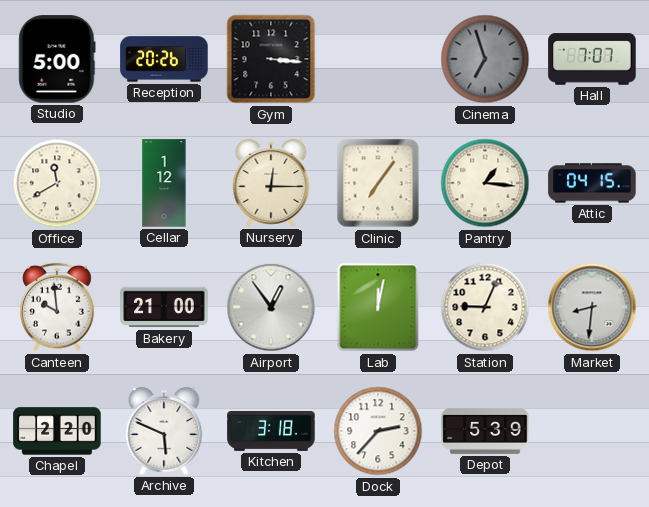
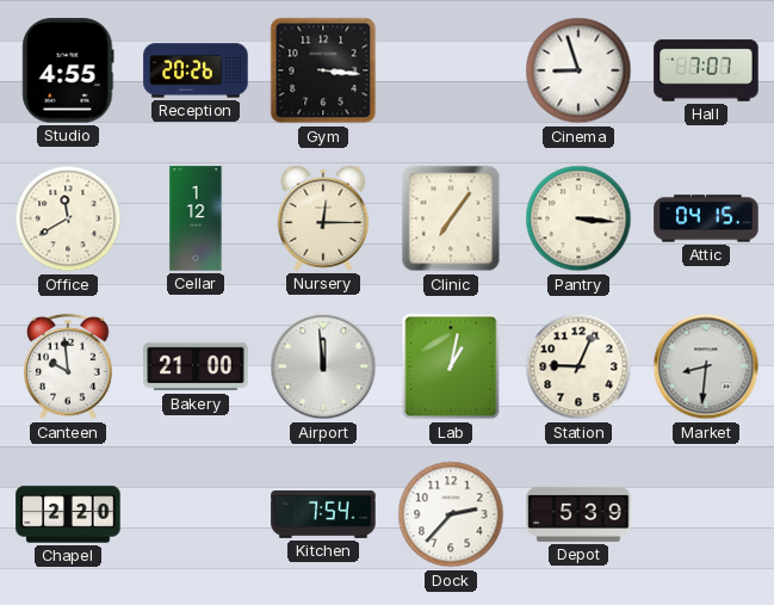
Studio: 5:00 -> 4:55 (68, 70)
Cinema: 6:57 -> 8:57 (578, 70)
Cinema dial: grey -> white (578, 70)
Pantry: 1:16 -> 3:16 (578, 218)
Airport: 12:54 -> 11:59 (323, 366)
Lab: 12:02 -> 1:02 (451, 366)
Archive: 5:49 -> none (164, 431)
Kitchen: 3:18 -> 7:54 (323, 516)
